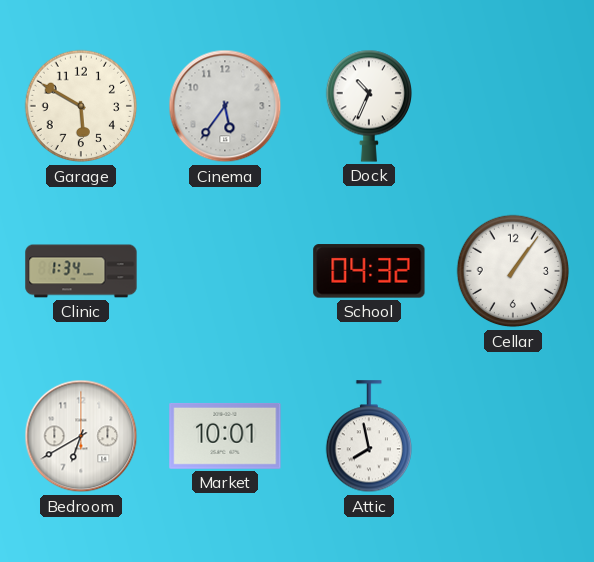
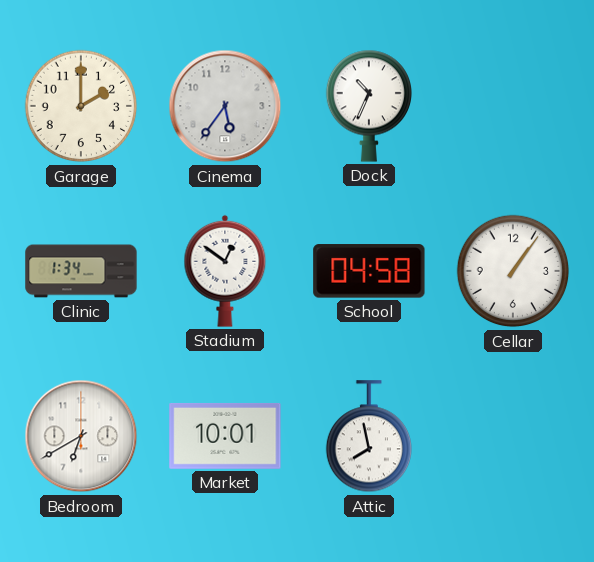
Garage: 5:50 -> 2:00 (81, 106)
Stadium: none -> 12:51 (225, 271)
School: 04:32 -> 04:58 (369, 271)
